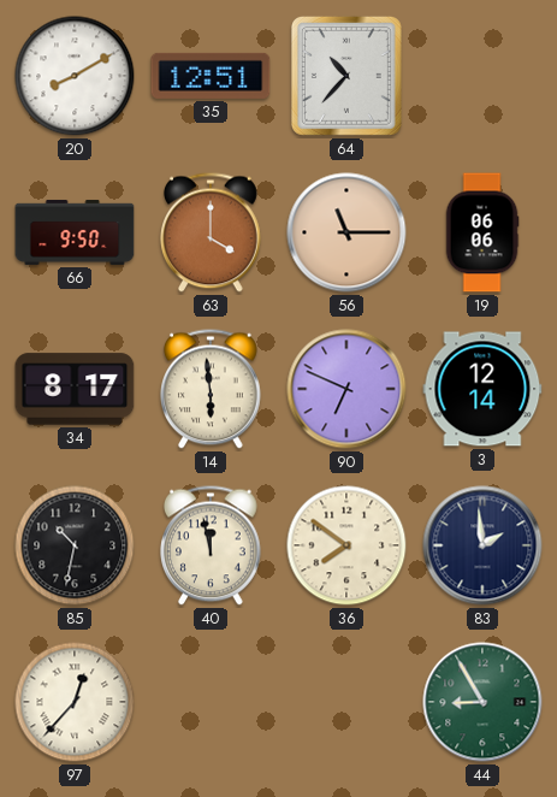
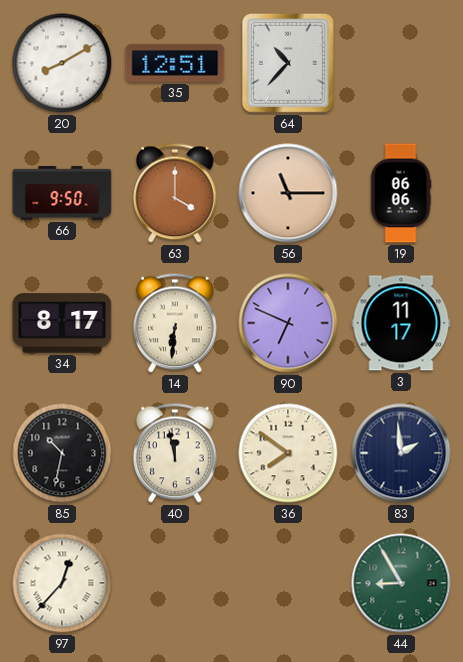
14: 5:59 -> 6:31 (176, 323)
3: 12:14 -> 11:17 (401, 323)
